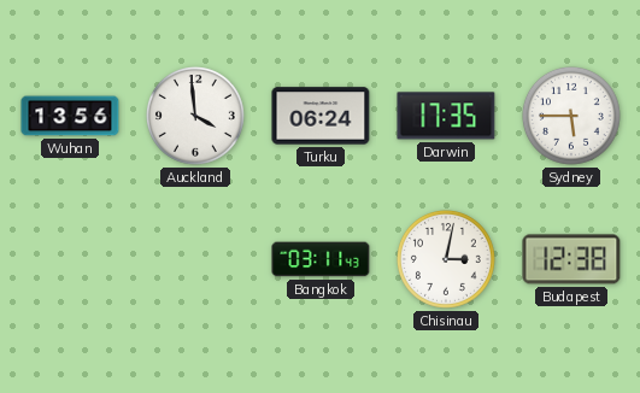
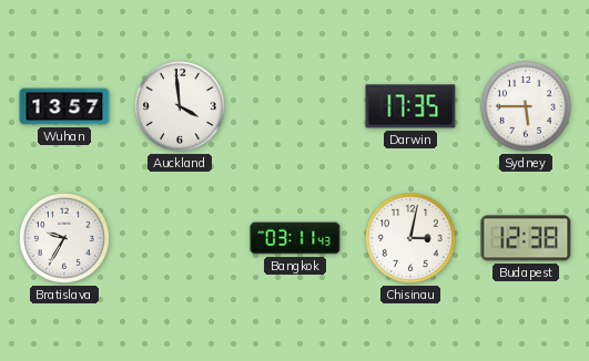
Wuhan: 13:56 -> 13:57 (64, 106)
Turku: 06:24 -> none (321, 116)
Bratislava: none -> 9:35 (64, 238)
